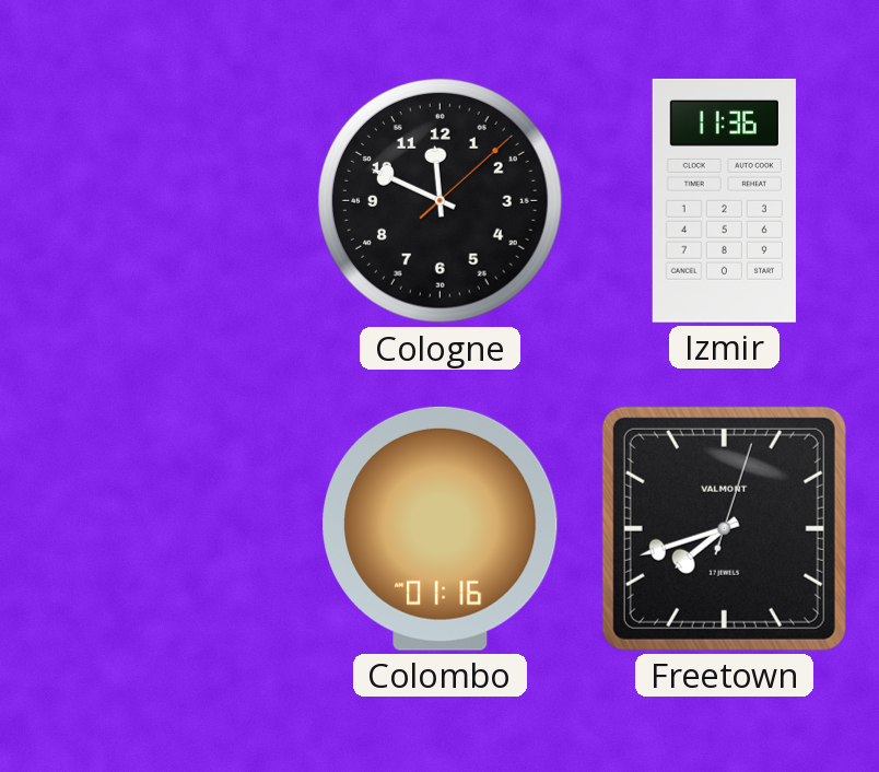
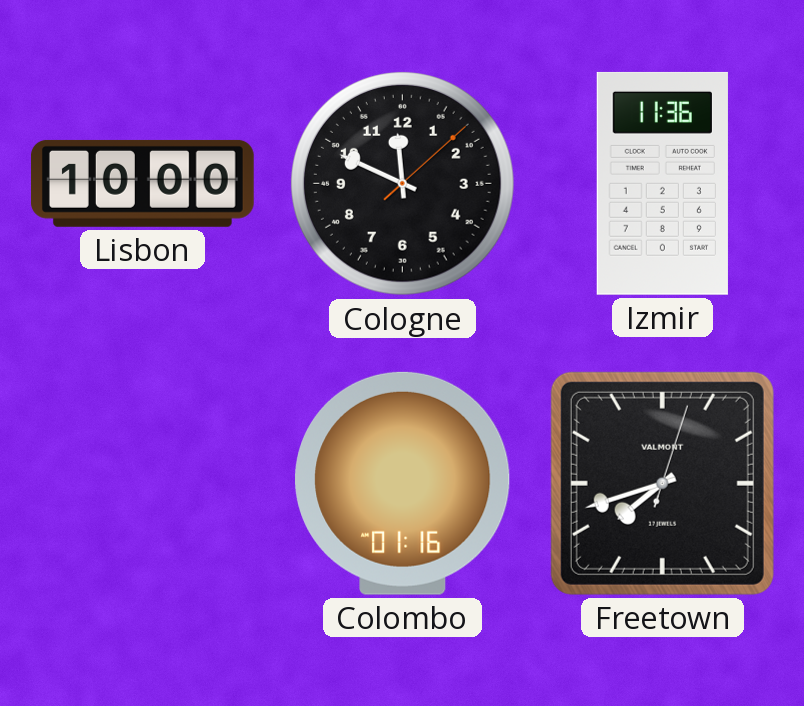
Lisbon: none -> 10:00 (142, 183)
